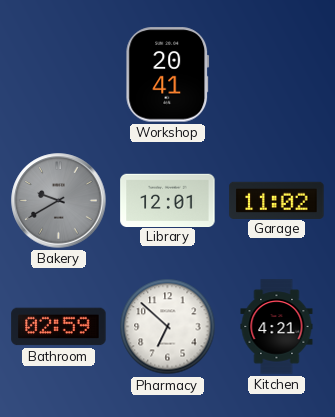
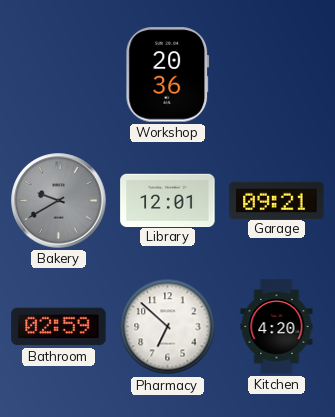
Workshop: 20:41 -> 20:36 (168, 75)
Garage: 11:02 -> 09:21 (277, 200)
Kitchen: 4:21 -> 4:20 (277, 327)
